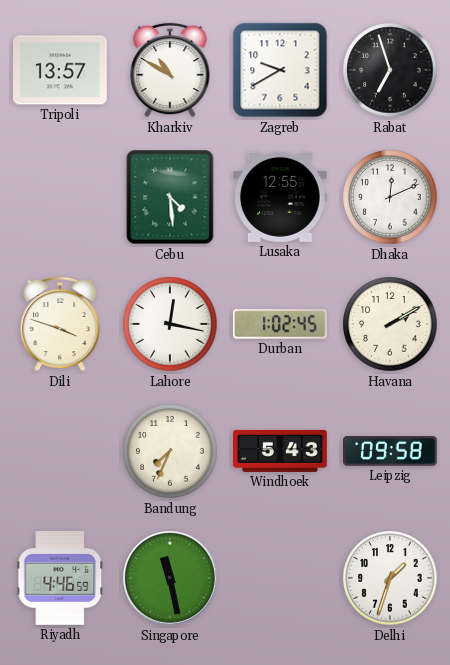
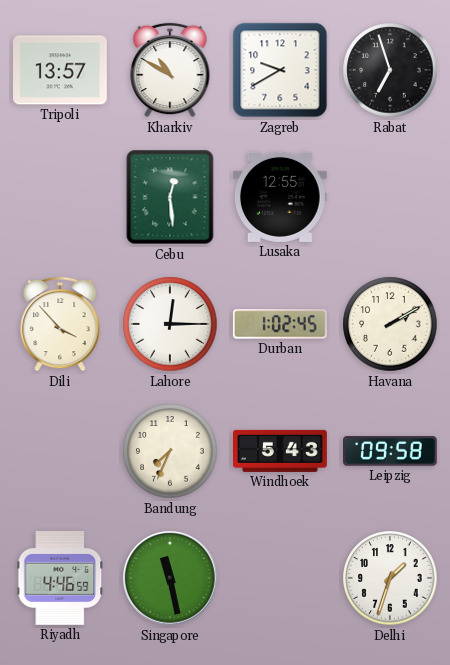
Cebu: 4:29 -> 12:29 (170, 197)
Dhaka: 12:11 -> none (390, 197)
Dili: 3:48 -> 3:53 (60, 324)
Lahore: 12:17 -> 12:15 (170, 324)
